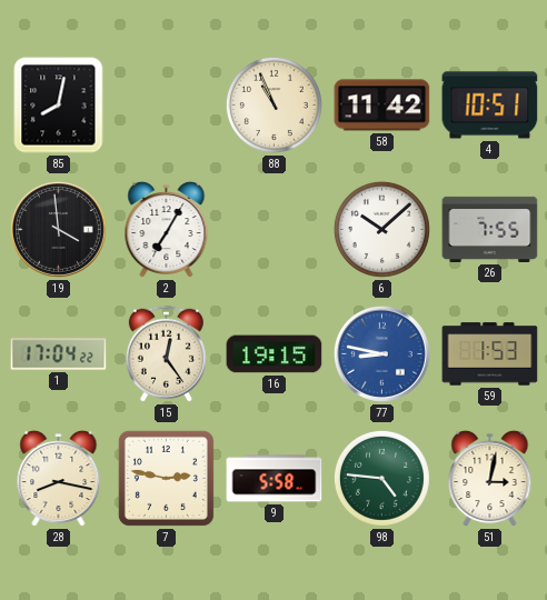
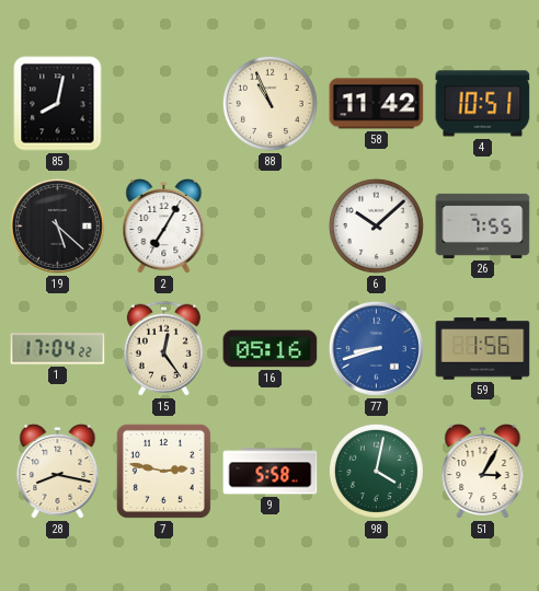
19: 3:59 -> 5:22 (57, 225)
16: 19:15 -> 05:16 (271, 349)
77: 8:47 -> 8:42 (376, 348)
59: 1:53 -> 1:56 (483, 349)
98: 4:46 -> 4:02 (376, 471)
51: 3:02 -> 3:05 (483, 472)
